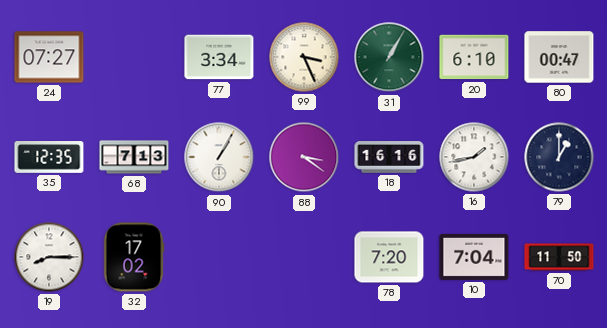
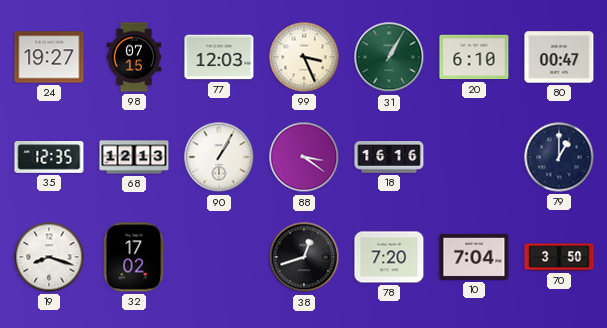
24: 07:27 -> 19:27 (49, 57)
98: none -> 07:15 (134, 57)
77: 3:34 -> 12:03 (219, 57)
68: 7:13 -> 12:13 (134, 157)
16: 1:43 -> none (474, 157)
19: 8:15 -> 8:18 (49, 257)
38: none -> 12:42 (304, 257)
70: 11:50 -> 3:50 (559, 257)
